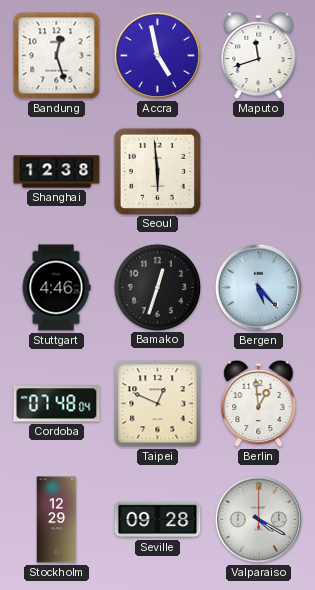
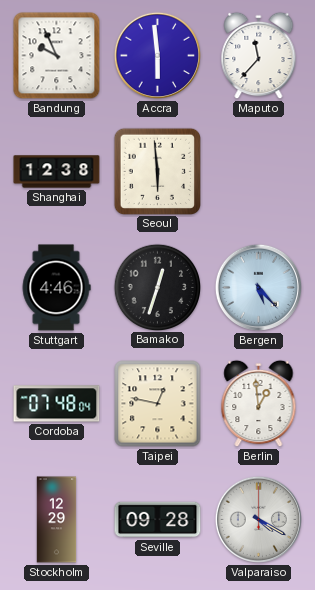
Bandung: 12:27 -> 9:56 (57, 56)
Accra: 4:58 -> 5:59 (157, 55)
Maputo: 11:42 -> 11:37 (259, 56)
Taipei: 12:49 -> 12:47 (158, 404)
